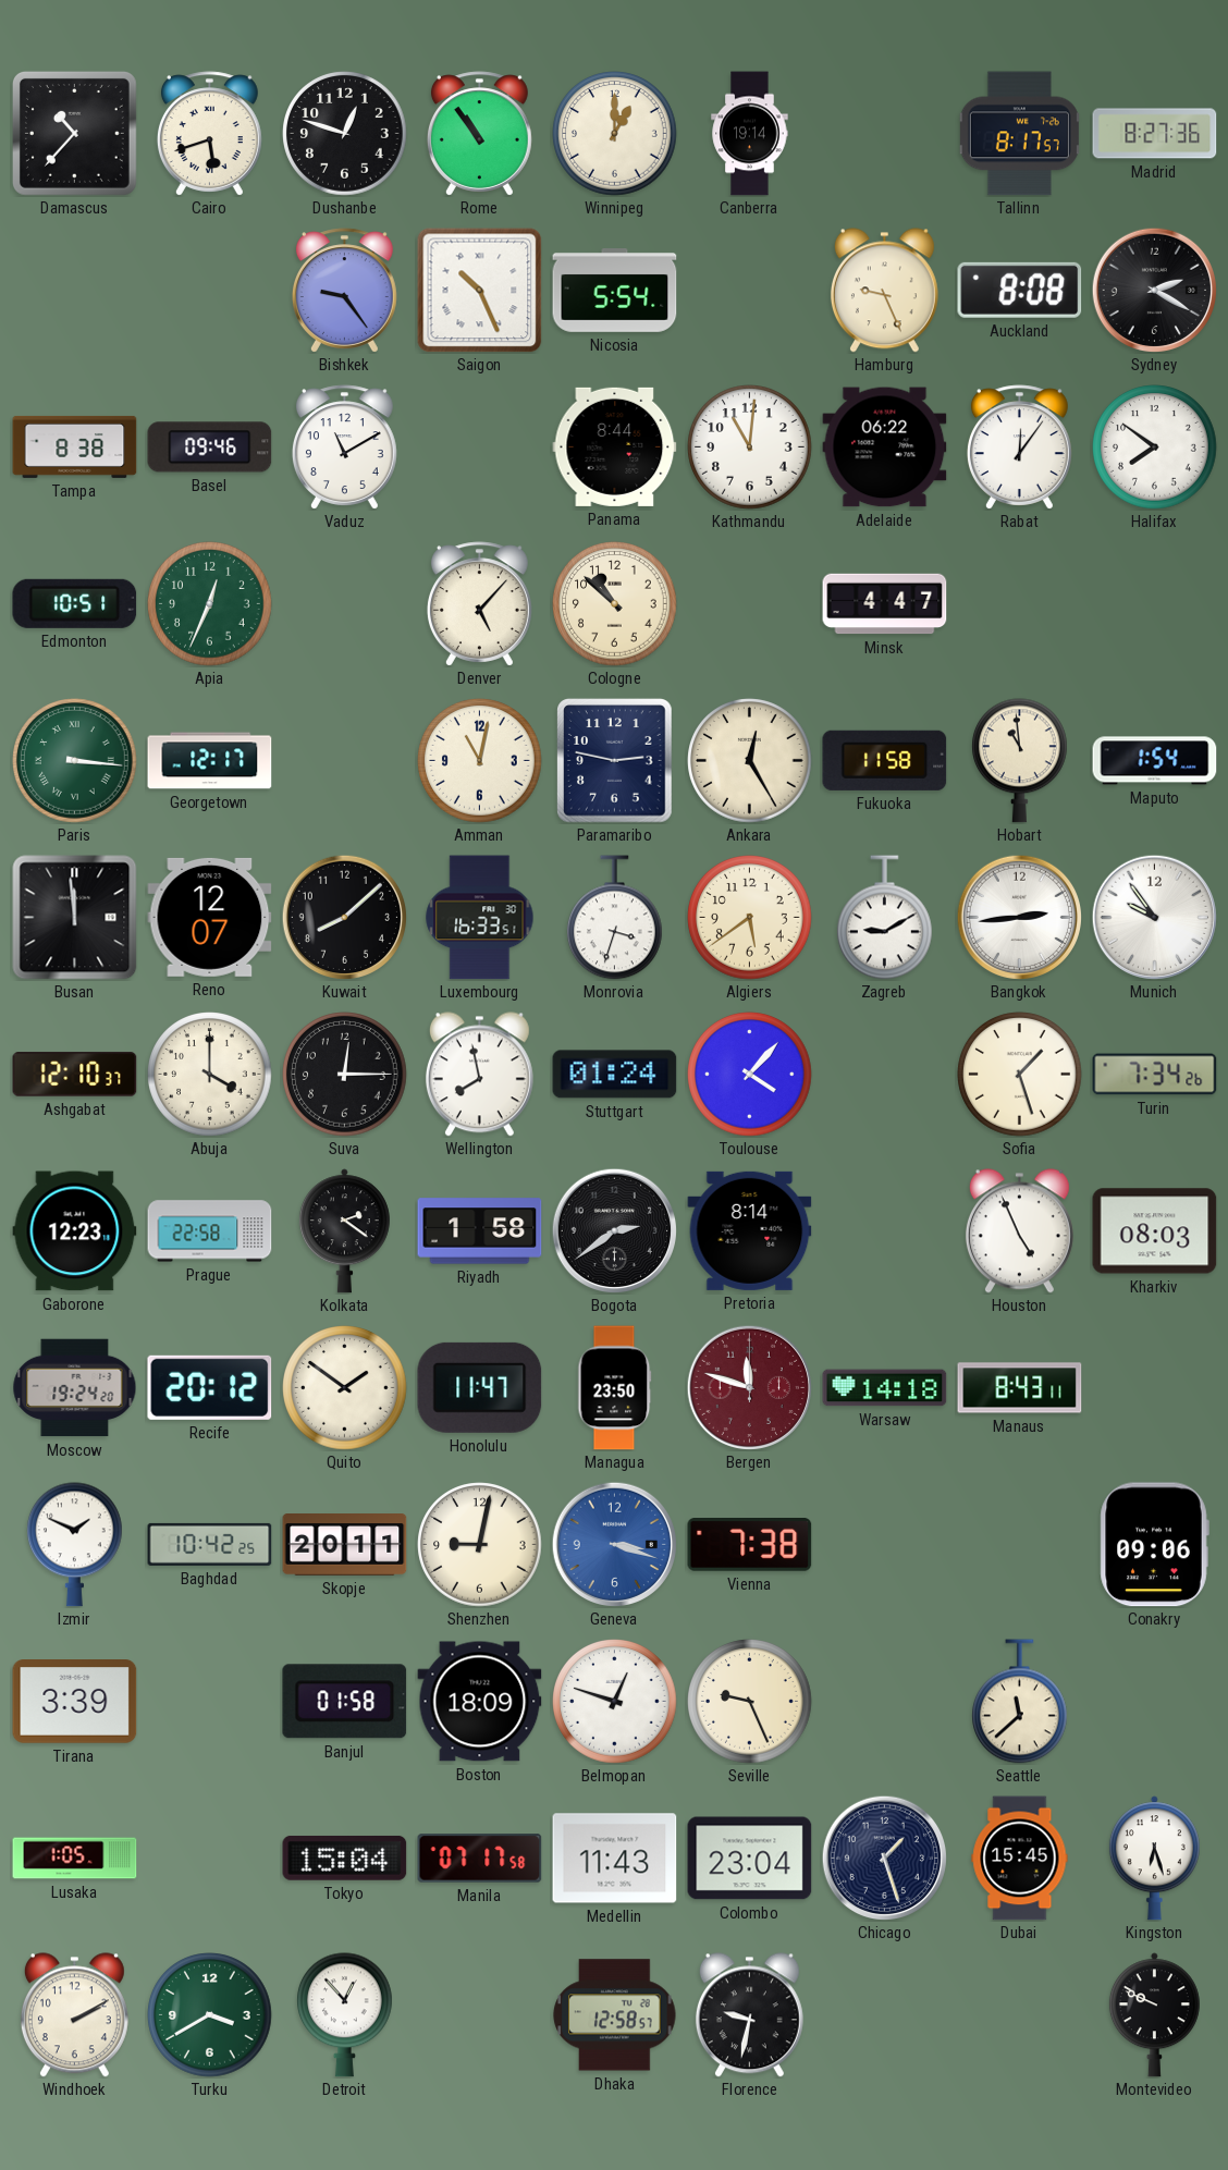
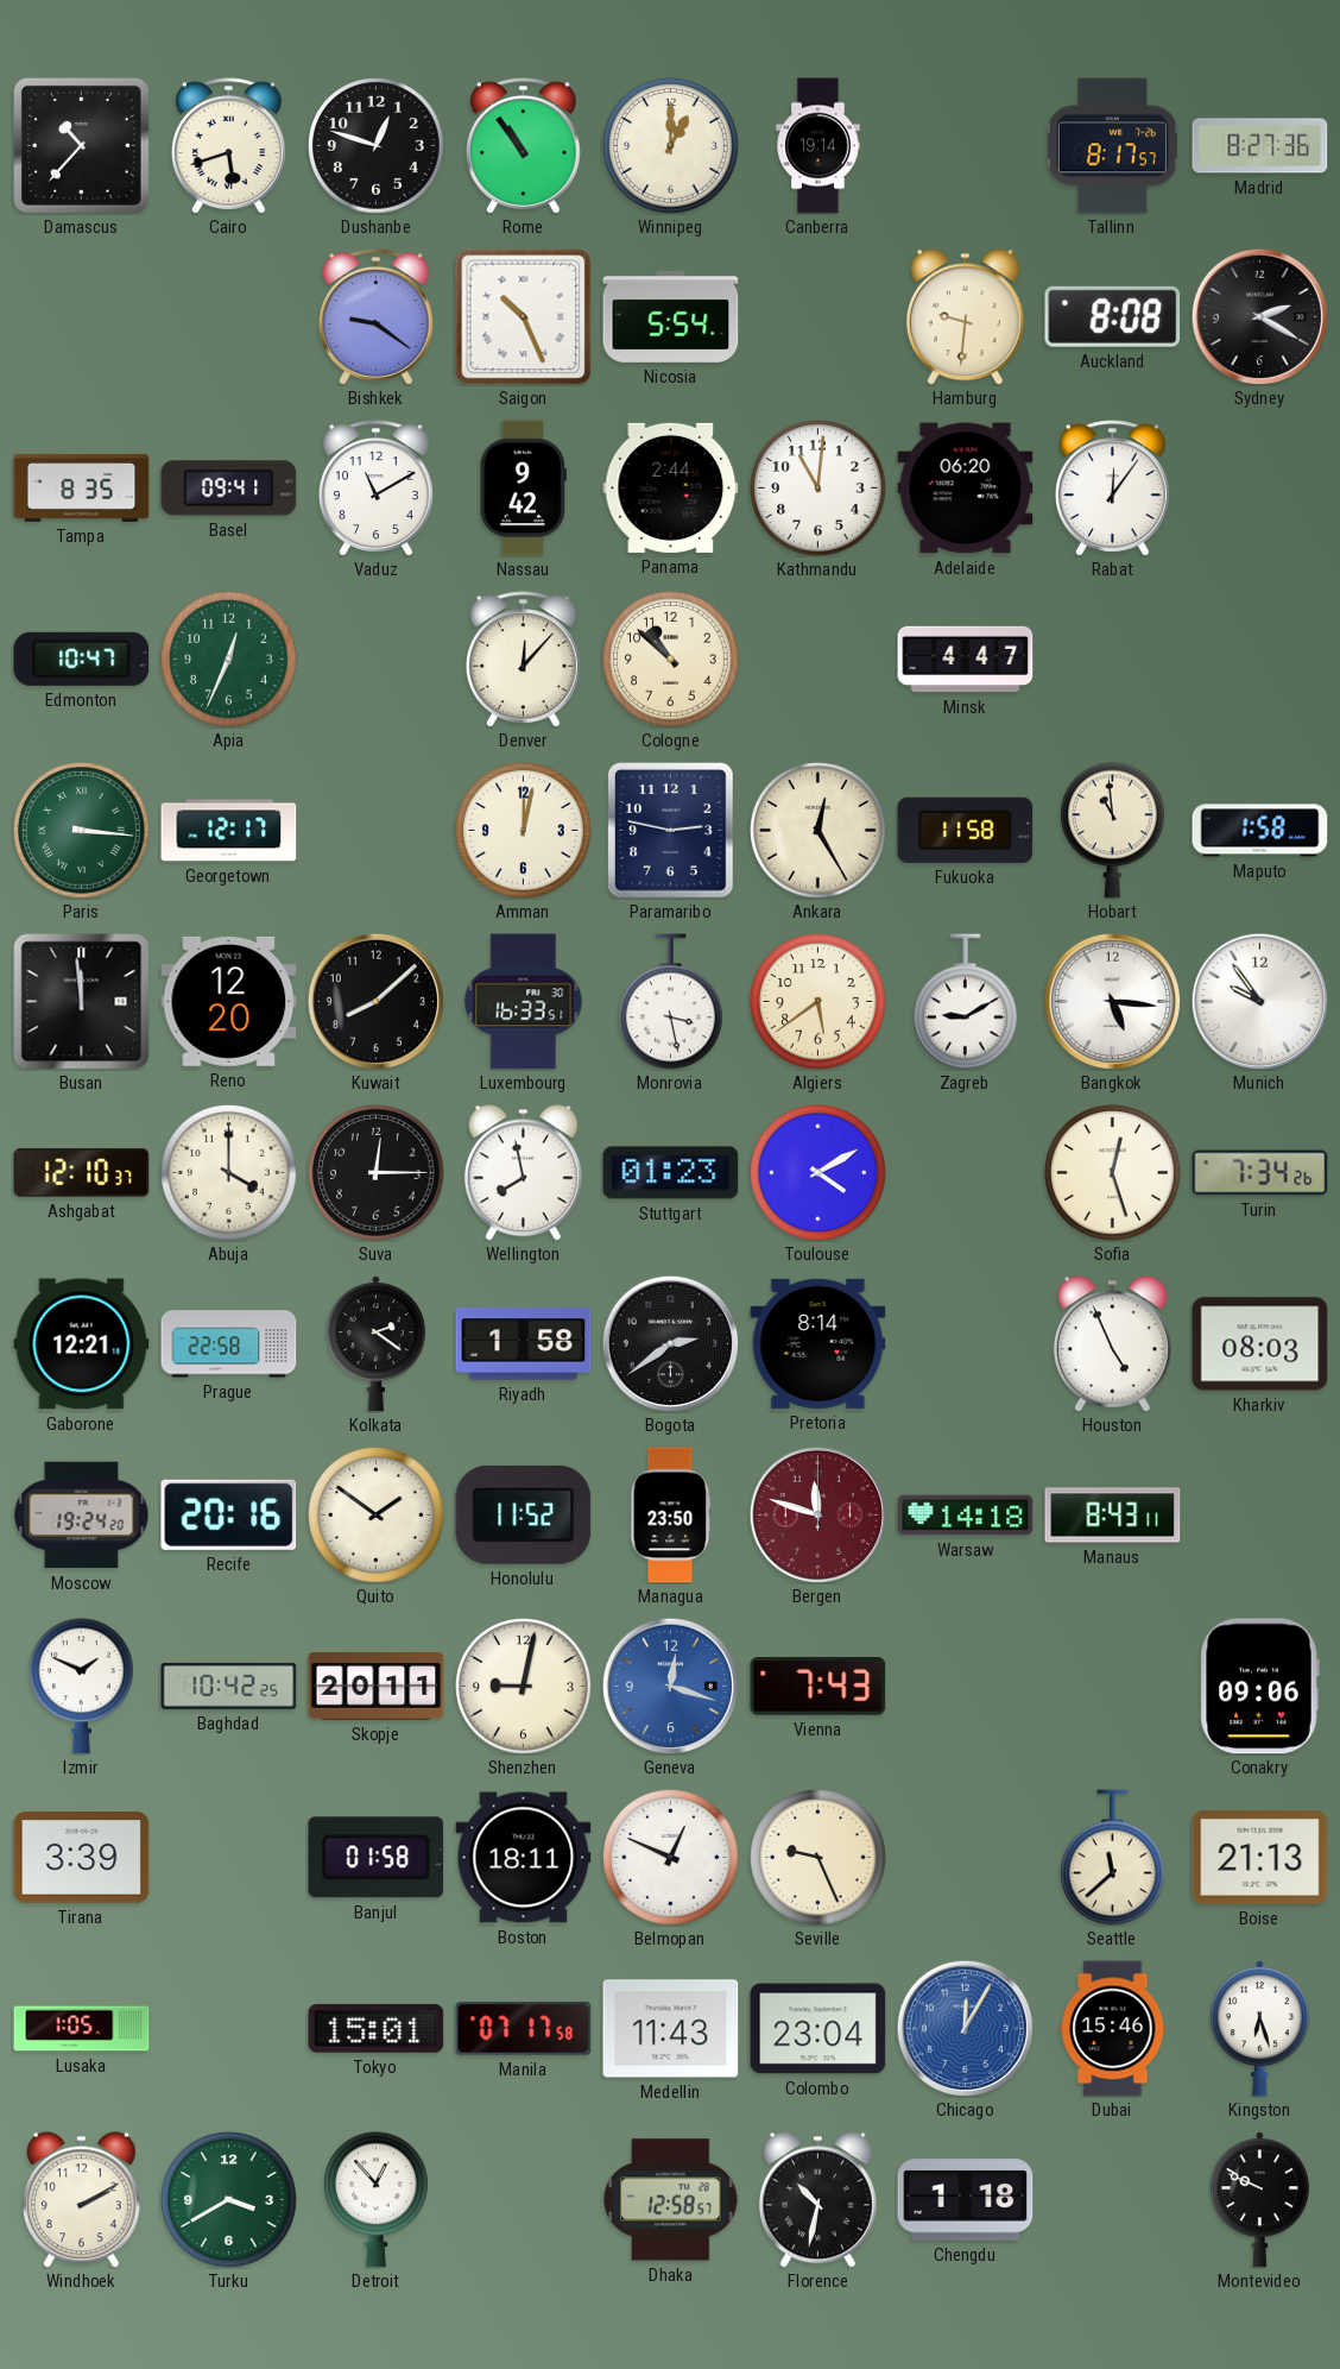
Bishkek: 9:24 -> 9:21 (375, 317)
Hamburg: 9:26 -> 9:31 (965, 317)
Tampa: 8:38 -> 8:35 (82, 487)
Basel: 09:46 -> 09:41 (229, 489)
Nassau: none -> 9:42 (524, 489)
Panama: 8:44 -> 2:44 (671, 487)
Adelaide: 06:22 -> 06:20 (966, 489)
Halifax: 7:51 -> none (1155, 448)
Edmonton: 10:51 -> 10:47 (82, 659)
Denver: 5:07 -> 12:07 (523, 660)
Amman: 11:02 -> 12:02 (524, 831)
Maputo: 1:54 -> 1:58 (1260, 831)
Reno: 12:07 -> 12:20 (229, 1001)
Monrovia: 3:33 -> 3:28 (671, 1002)
Bangkok: 2:44 -> 5:16 (1112, 1001)
Stuttgart: 01:24 -> 01:23 (671, 1173)
Toulouse: 4:07 -> 4:10 (818, 1173)
Sofia: 1:27 -> 12:27 (1113, 1173)
Gaborone: 12:23 -> 12:21 (82, 1344)
Recife: 20:12 -> 20:16 (229, 1514)
Honolulu: 11:47 -> 11:52 (524, 1514)
Geneva: 3:18 -> 12:18 (670, 1686)
Vienna: 7:38 -> 7:43 (818, 1687)
Boston: 18:09 -> 18:11 (524, 1858)
Belmopan: 12:48 -> 12:49 (671, 1858)
Boise: none -> 21:13 (1260, 1857)
Tokyo: 15:04 -> 15:01 (377, 2028)
Chicago: 1:27 -> 12:05 (965, 2028)
Chicago dial: navy -> blue (965, 2028)
Dubai: 15:45 -> 15:46 (1113, 2029)
Florence: 9:32 -> 10:32 (817, 2200)
Chengdu: none -> 1:18 (966, 2200)
